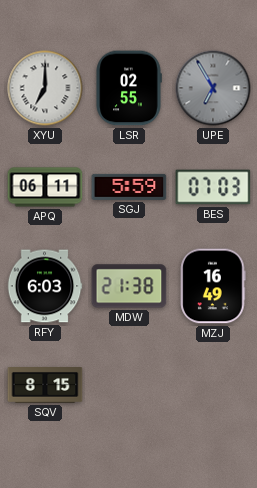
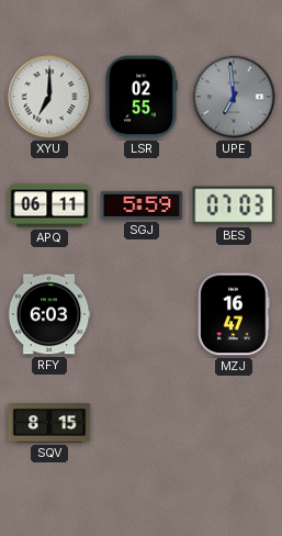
UPE: 6:55 -> 6:59 (234, 97)
MDW: 21:38 -> none (129, 286)
MZJ: 16:49 -> 16:47 (234, 314)
